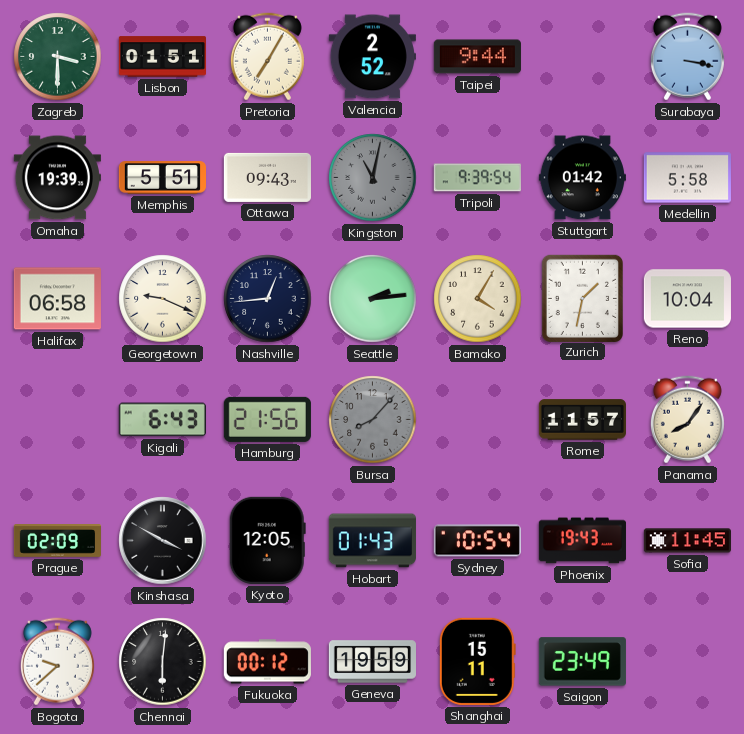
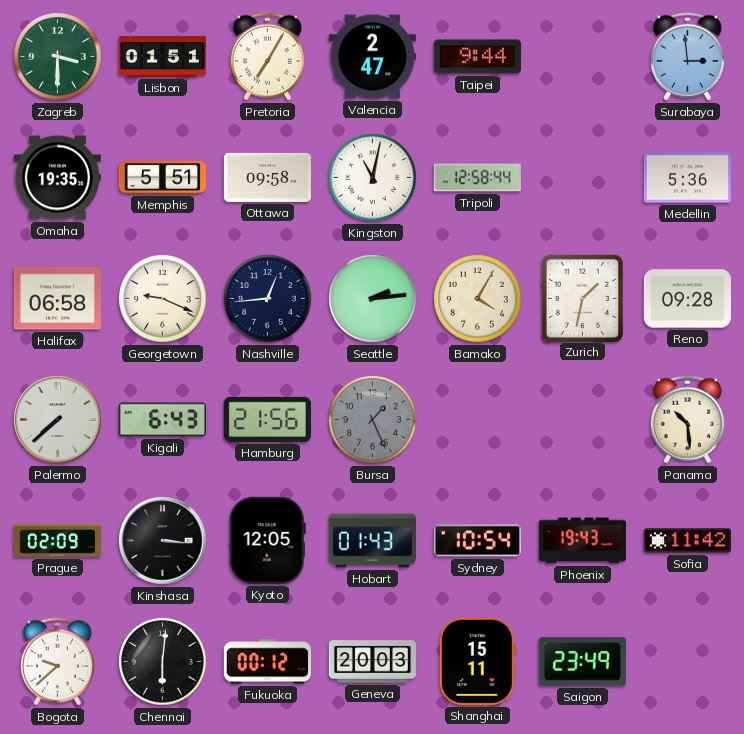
Valencia: 2:52 -> 2:47 (372, 57)
Surabaya: 3:17 -> 2:59 (687, 57)
Omaha: 19:39 -> 19:35 (57, 178)
Ottawa: 09:43 -> 09:58 (267, 177)
Kingston dial: grey -> white (373, 178)
Tripoli: 9:39 -> 12:58 (477, 178)
Stuttgart: 01:42 -> none (582, 178)
Medellin: 5:58 -> 5:36 (687, 178)
Reno: 10:04 -> 09:28 (687, 299)
Palermo: none -> 7:38 (58, 420)
Bursa: 8:07 -> 1:26 (373, 420)
Rome: 11:57 -> none (582, 420)
Panama: 8:06 -> 10:29 (687, 420)
Kinshasa: 3:50 -> 3:16 (163, 541)
Sofia: 11:45 -> 11:42 (687, 541)
Geneva: 19:59 -> 20:03 (372, 662)
